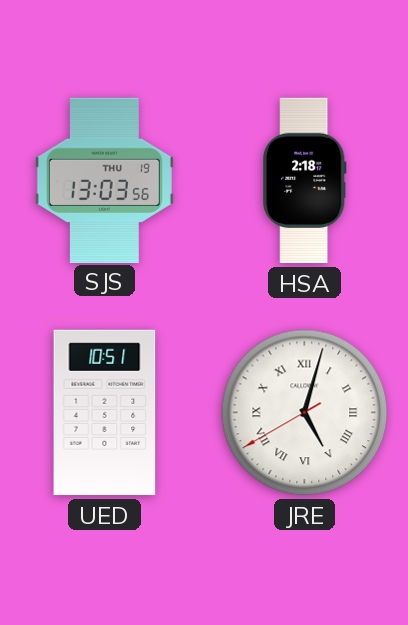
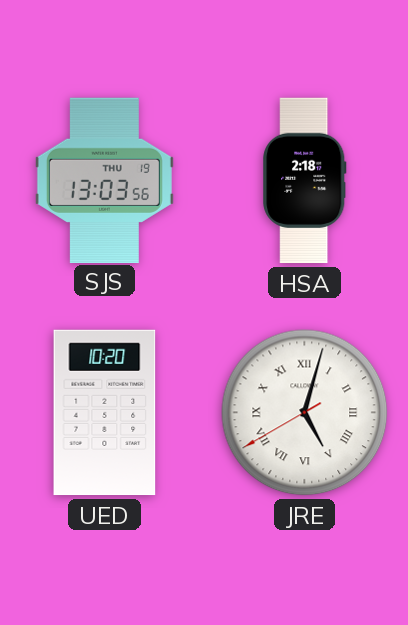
UED: 10:51 -> 10:20 (105, 413)
